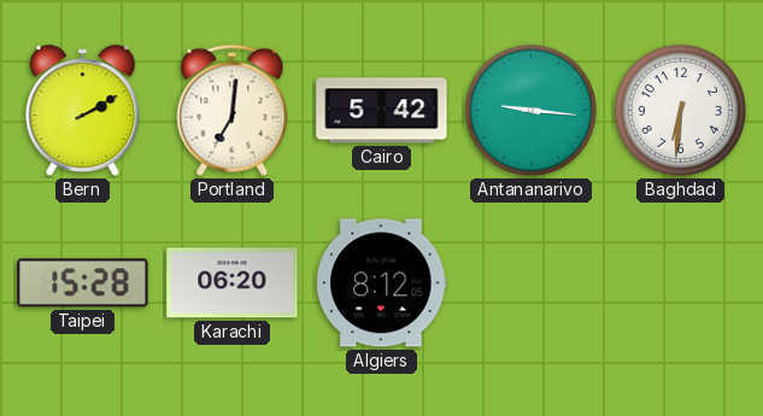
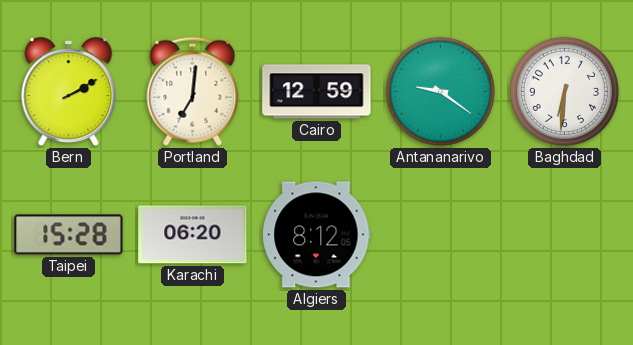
Cairo: 5:42 -> 12:59 (317, 92)
Antananarivo: 9:16 -> 9:21 (440, 91)
